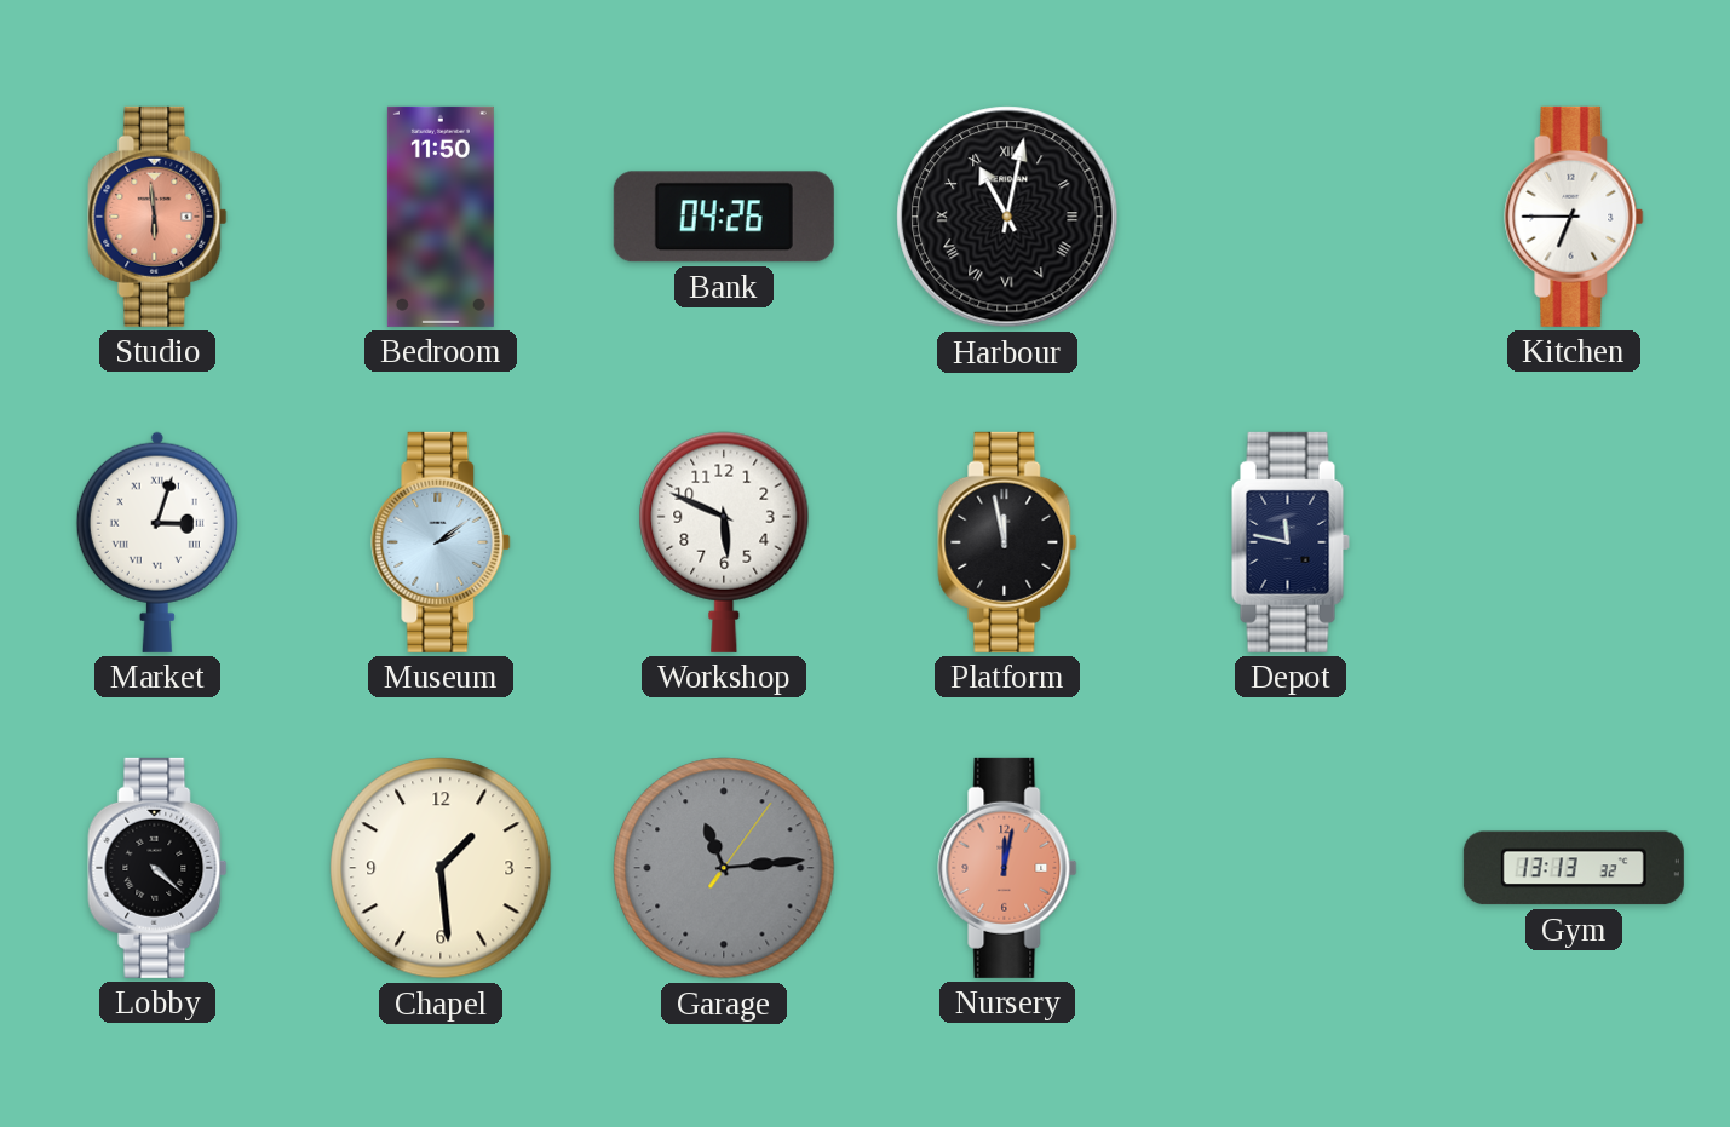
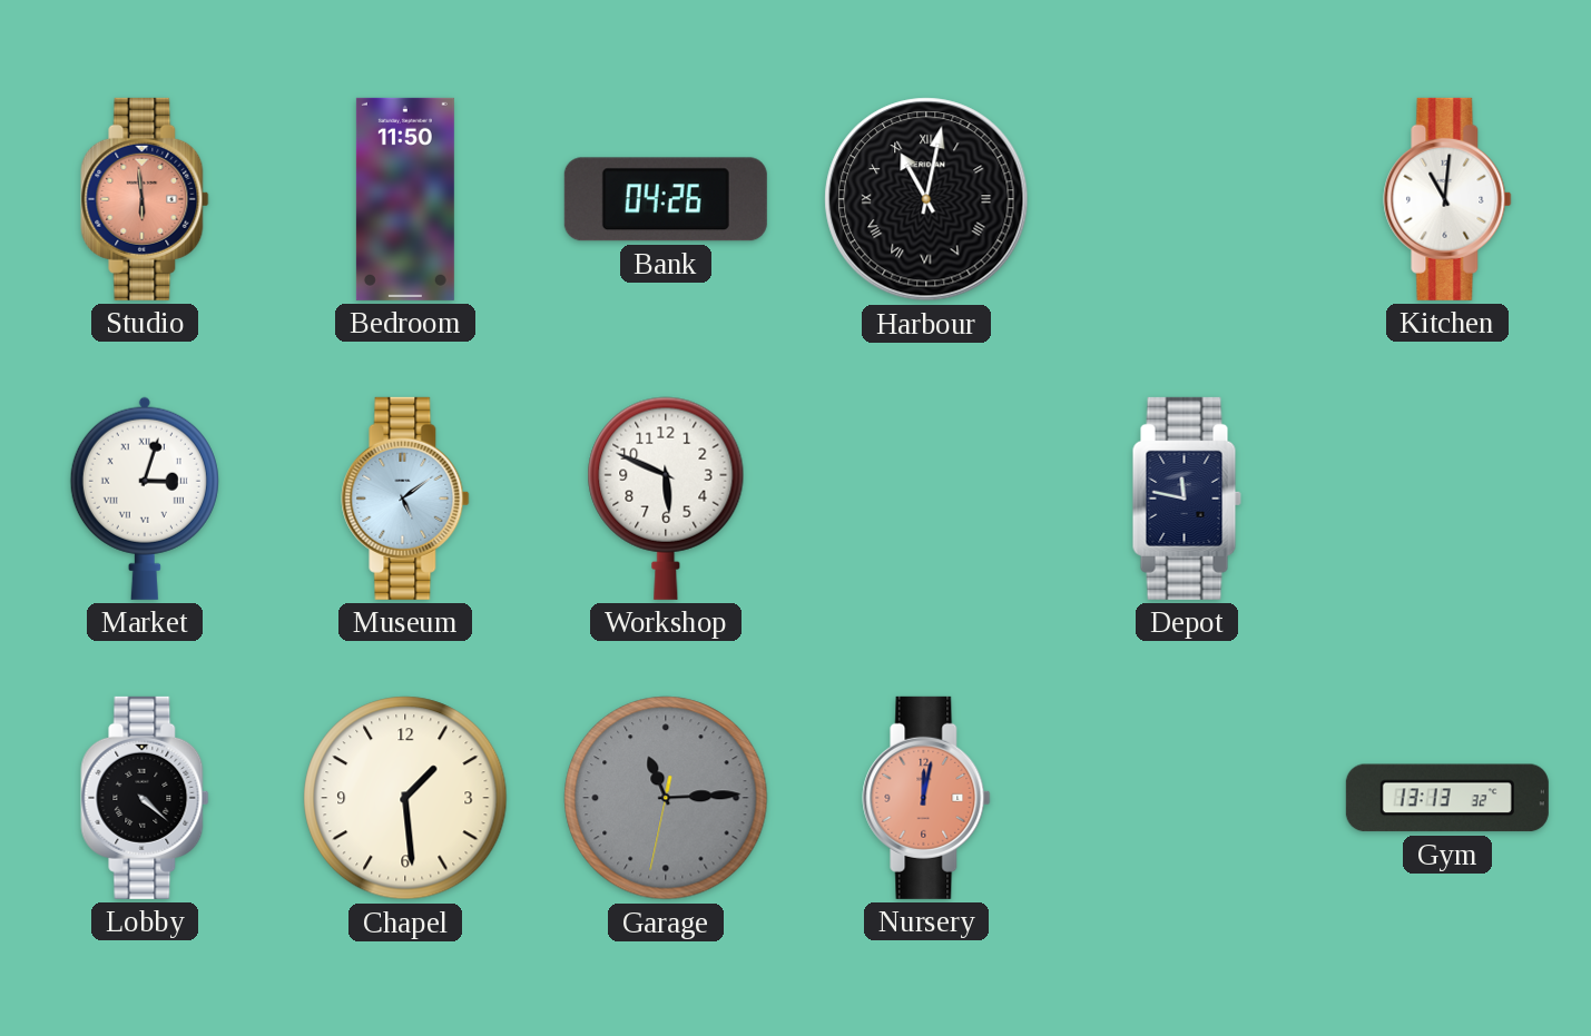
Kitchen: 6:45 -> 11:01 (1447, 199)
Museum: 2:09 -> 5:09 (405, 499)
Platform: 11:58 -> none (1007, 542)
Garage: 11:14:06 -> 11:14:32 (666, 798)
